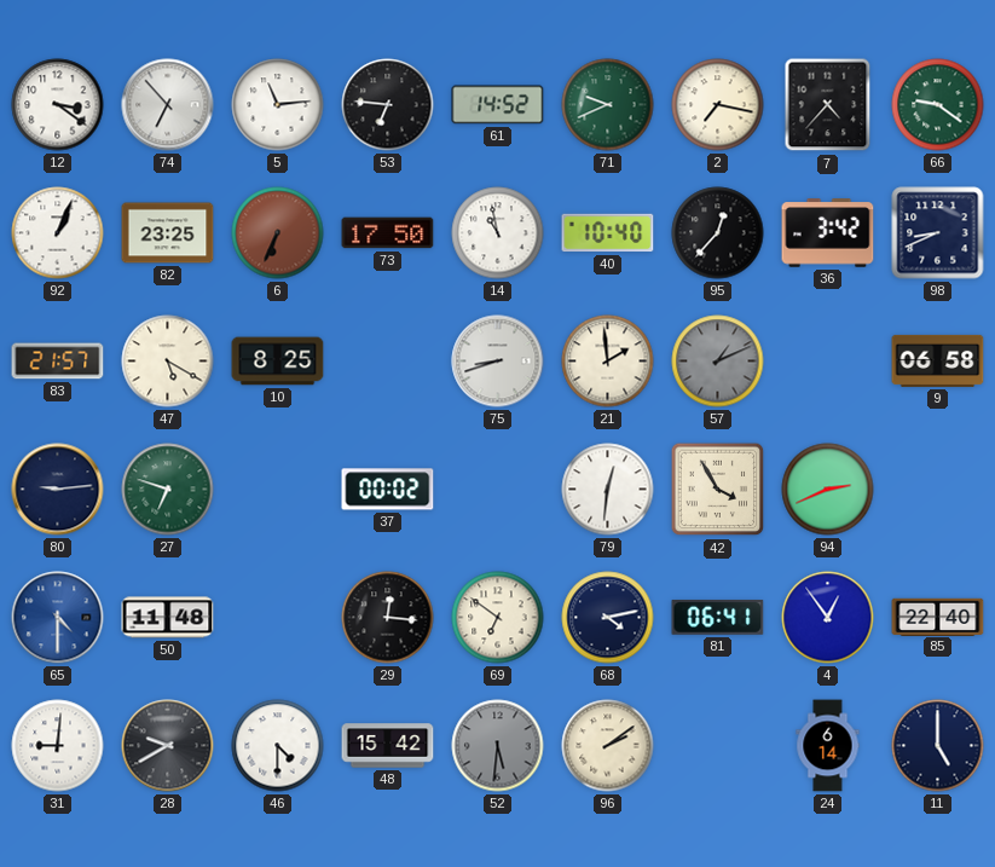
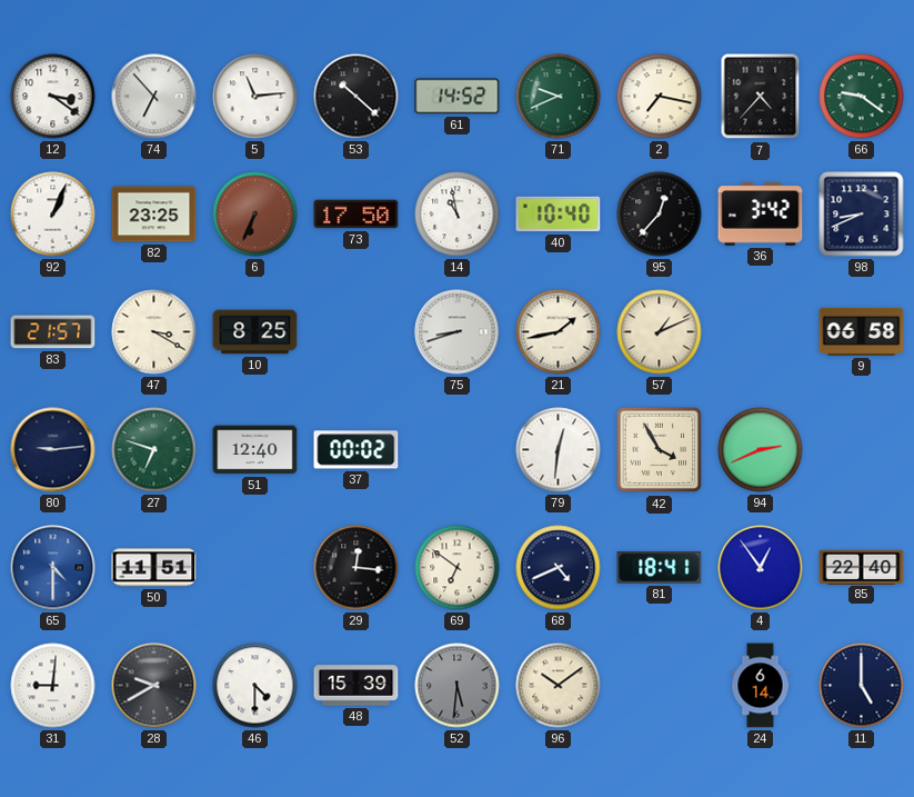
53: 6:46 -> 10:22 (356, 97)
47: 5:20 -> 3:20 (154, 332)
21: 1:59 -> 1:43 (559, 332)
57 dial: grey -> cream (660, 332)
51: none -> 12:40 (255, 450)
50: 11:48 -> 11:51 (154, 568)
68: 4:13 -> 4:41 (559, 568)
81: 06:41 -> 18:41 (660, 567)
48: 15:42 -> 15:39 (356, 686)
96: 2:09 -> 10:09 (559, 686)
